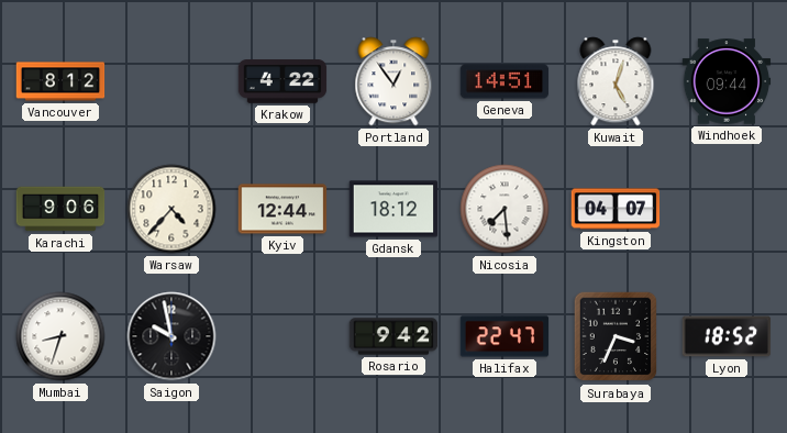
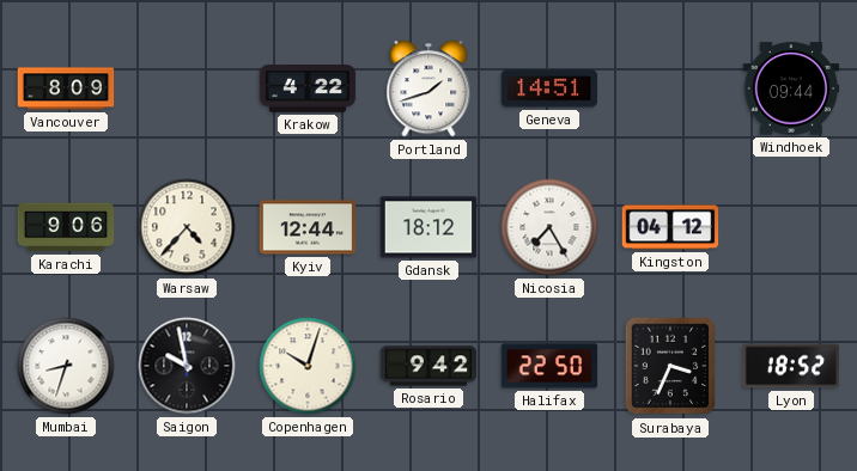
Vancouver: 8:12 -> 8:09 (66, 88)
Portland: 12:54 -> 1:42 (428, 88)
Kuwait: 5:03 -> none (616, 81)
Nicosia: 7:29 -> 7:25 (549, 227)
Kingston: 04:07 -> 04:12 (670, 227)
Copenhagen: none -> 10:03 (308, 366)
Halifax: 22:47 -> 22:50 (549, 366)
